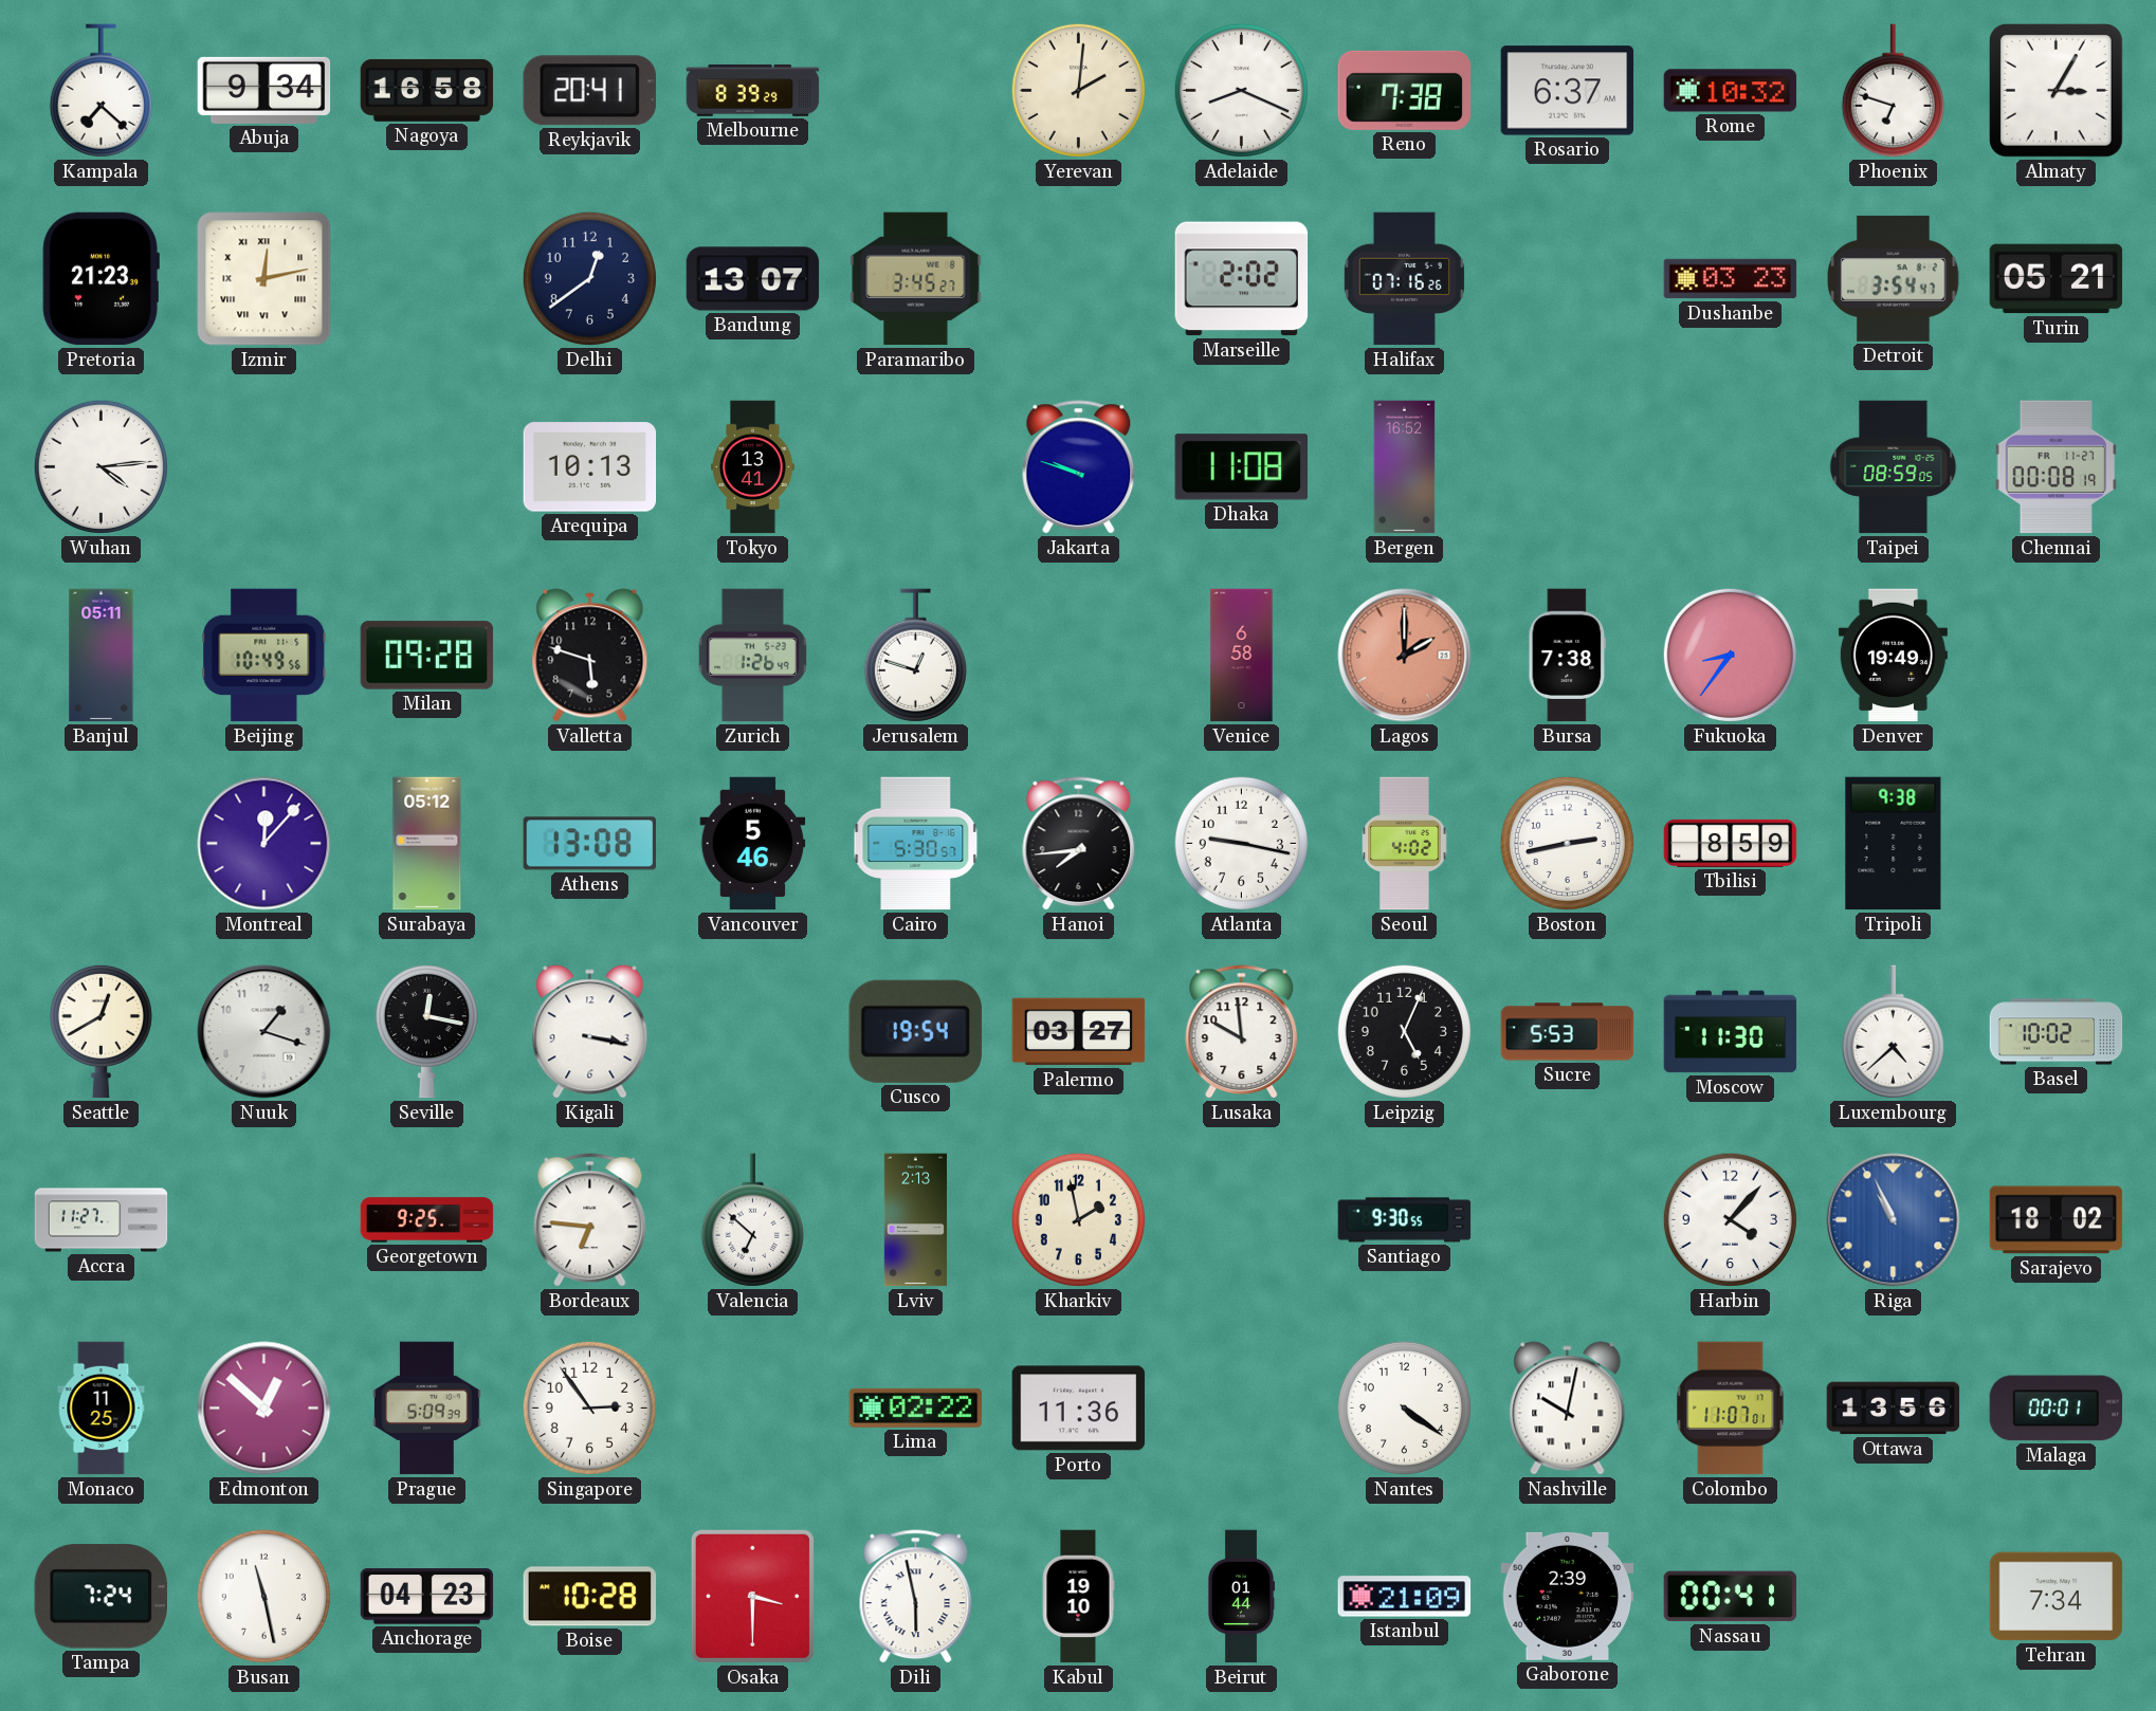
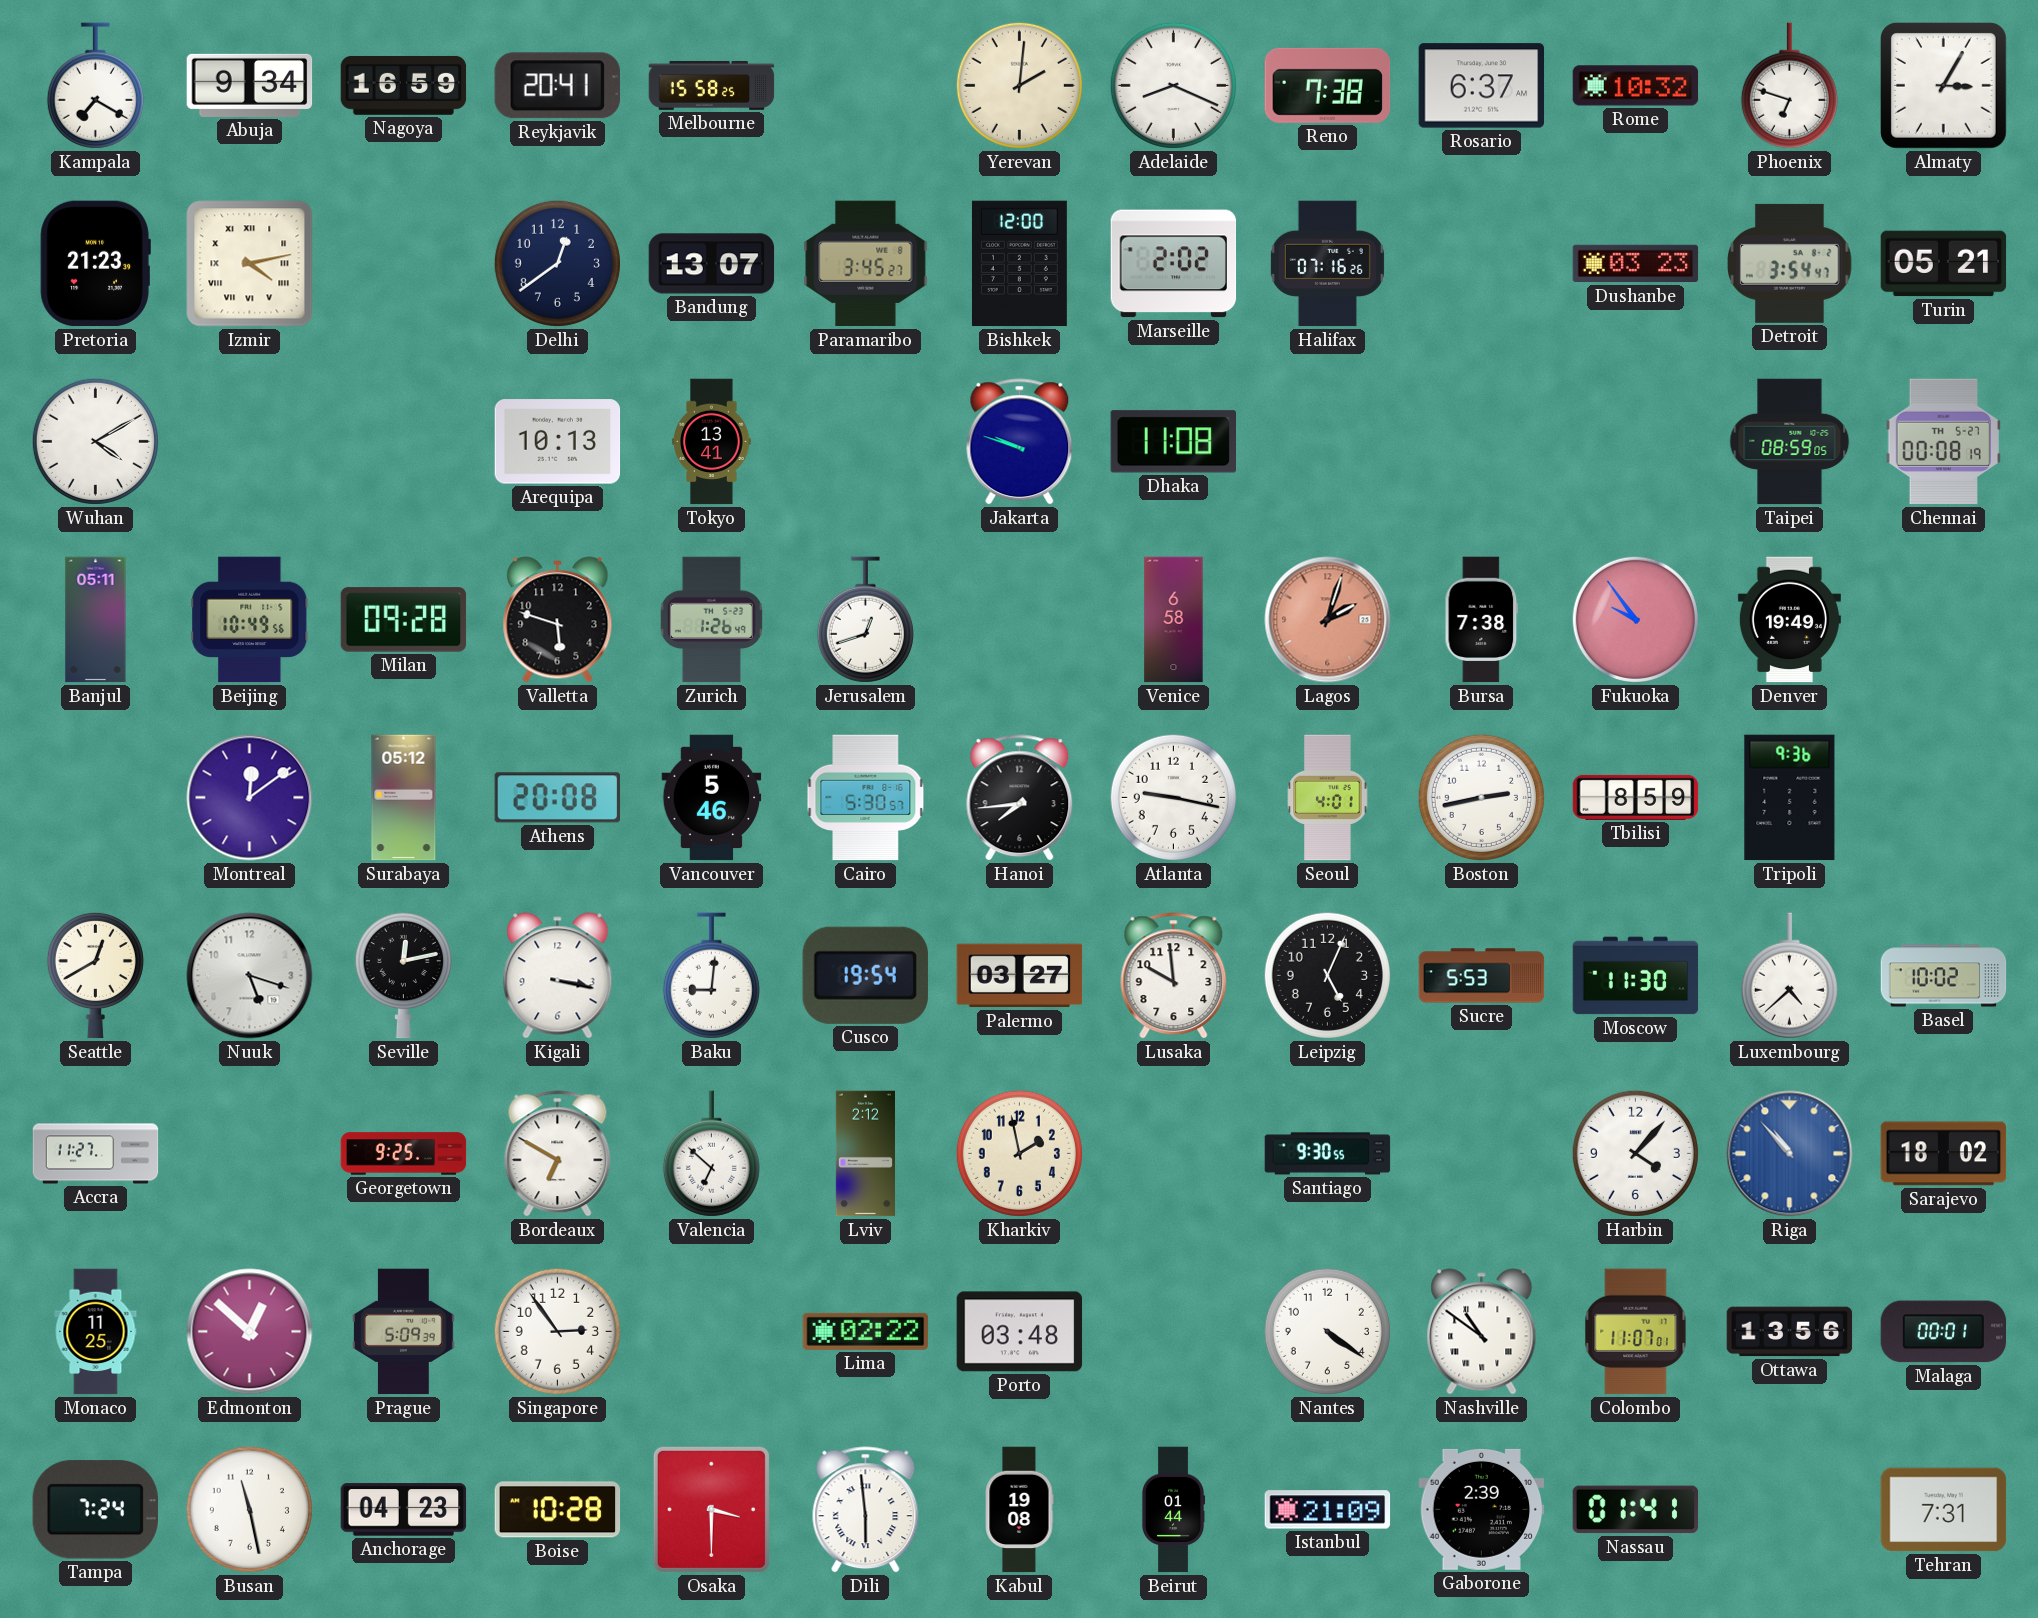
Kampala: 7:22 -> 7:20 (95, 86)
Nagoya: 16:58 -> 16:59 (404, 85)
Melbourne: 8:39 -> 15:58 (712, 85)
Izmir: 12:13 -> 4:13 (250, 264)
Bishkek: none -> 12:00 (1019, 264)
Wuhan: 4:14 -> 4:10 (95, 441)
Bergen: 16:52 -> none (1405, 467)
Chennai date: FR 11-27 -> TH 5-27 (1943, 442)
Jerusalem: 12:48 -> 12:42 (865, 620)
Lagos: 2:00 -> 2:03 (1328, 620)
Fukuoka: 8:36 -> 9:54 (1635, 619)
Montreal: 12:07 -> 12:09 (250, 798)
Athens: 13:08 -> 20:08 (558, 798)
Seoul: 4:02 -> 4:01 (1328, 798)
Tripoli: 9:38 -> 9:36 (1790, 798)
Nuuk: 1:18 -> 5:18 (250, 976)
Seville: 12:17 -> 12:13 (403, 975)
Baku: none -> 9:01 (711, 976)
Bordeaux: 6:46 -> 6:50 (558, 1154)
Lviv: 2:13 -> 2:12 (865, 1154)
Riga: 10:56 -> 10:53 (1790, 1154)
Porto: 11:36 -> 03:48 (1020, 1332)
Nashville: 10:02 -> 10:51 (1482, 1332)
Dili: 5:58 -> 5:59 (866, 1510)
Kabul: 19:10 -> 19:08 (1019, 1510)
Nassau: 00:41 -> 01:41 (1636, 1510)
Tehran: 7:34 -> 7:31 (1944, 1510)
